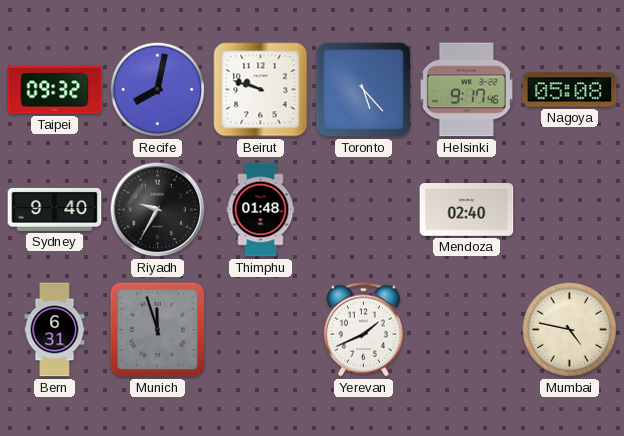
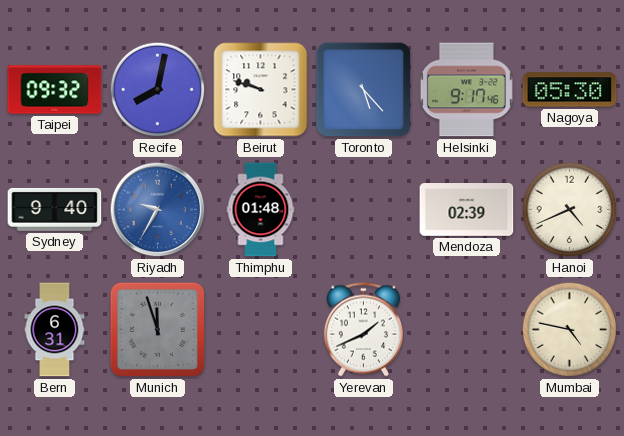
Nagoya: 05:08 -> 05:30 (570, 90)
Riyadh dial: black -> blue (158, 210)
Mendoza: 02:40 -> 02:39 (467, 210)
Hanoi: none -> 4:41 (570, 210)
